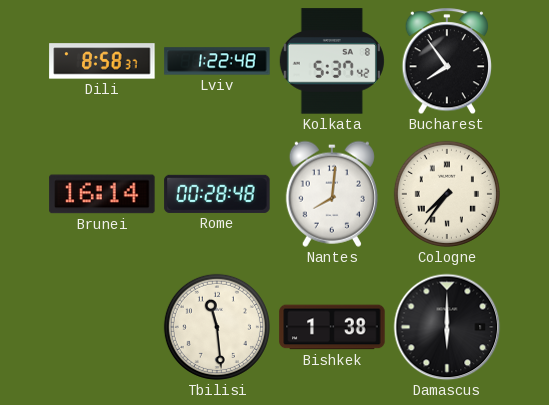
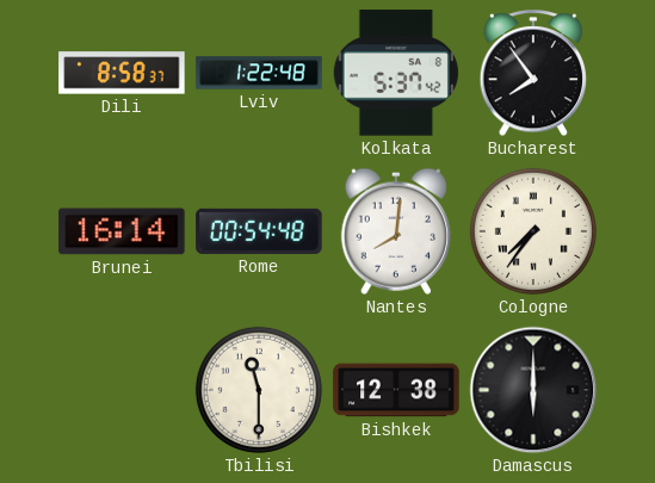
Rome: 00:28 -> 00:54 (259, 231)
Tbilisi: 11:29 -> 11:30 (259, 390)
Bishkek: 1:38 -> 12:38 (396, 390)
